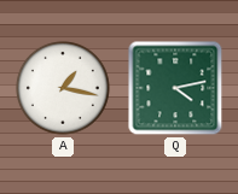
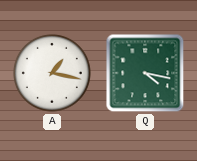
Q: 4:13 -> 4:17 (145, 73)
